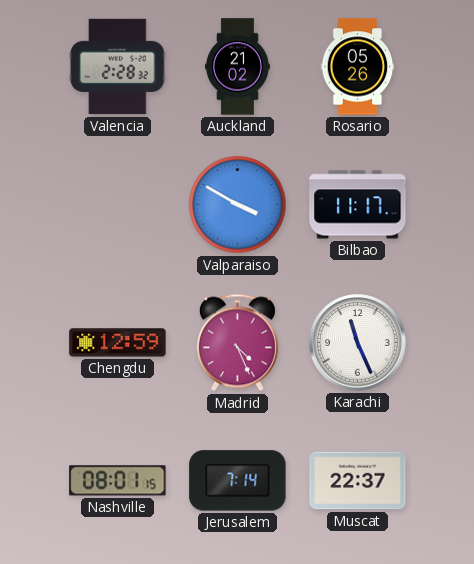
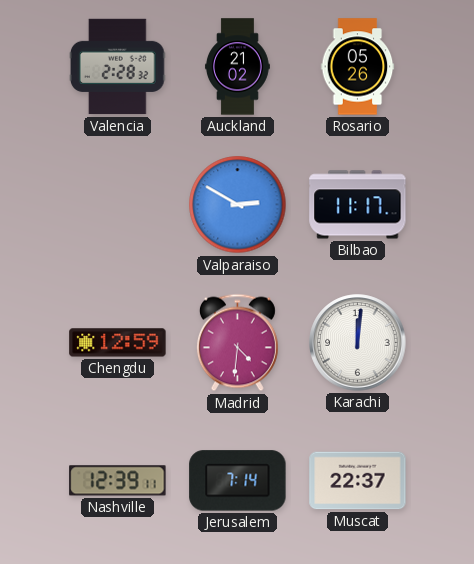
Valparaiso: 3:50 -> 2:50 (238, 205)
Madrid: 4:26 -> 4:31 (237, 343)
Karachi: 11:26 -> 12:01 (358, 343)
Nashville: 08:01 -> 12:39 (118, 481)
